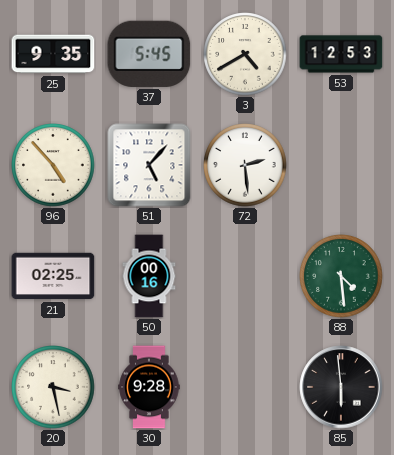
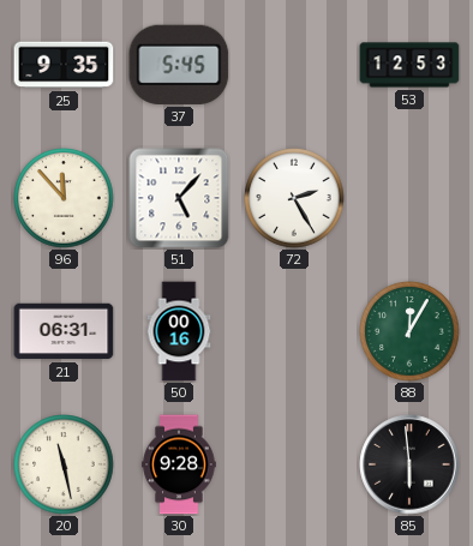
3: 4:40 -> none (245, 54)
96: 4:53 -> 11:53 (64, 198)
72: 2:29 -> 2:25 (294, 198)
21: 02:25 -> 06:31 (64, 331)
88: 4:29 -> 12:05 (409, 331)
20: 3:28 -> 11:28 (64, 464)
